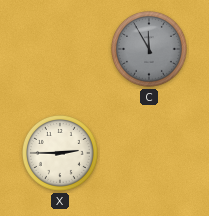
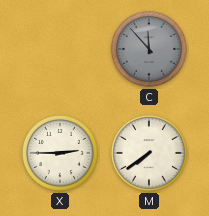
C: 11:55 -> 11:53 (149, 49)
M: none -> 7:39 (149, 153)
